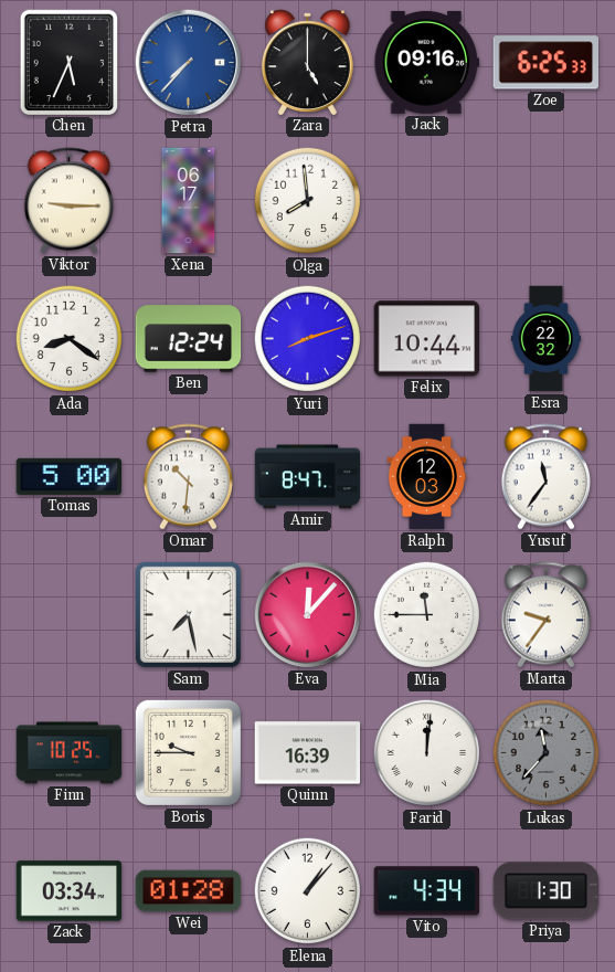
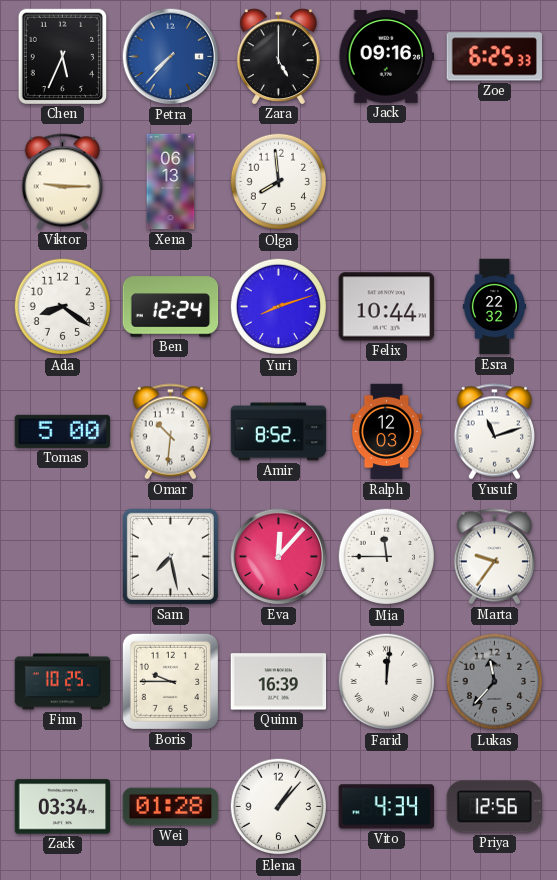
Xena: 06:17 -> 06:13 (171, 182)
Amir: 8:47 -> 8:52 (279, 432)
Yusuf: 11:36 -> 11:12 (494, 432)
Priya: 1:30 -> 12:56 (494, 807)
